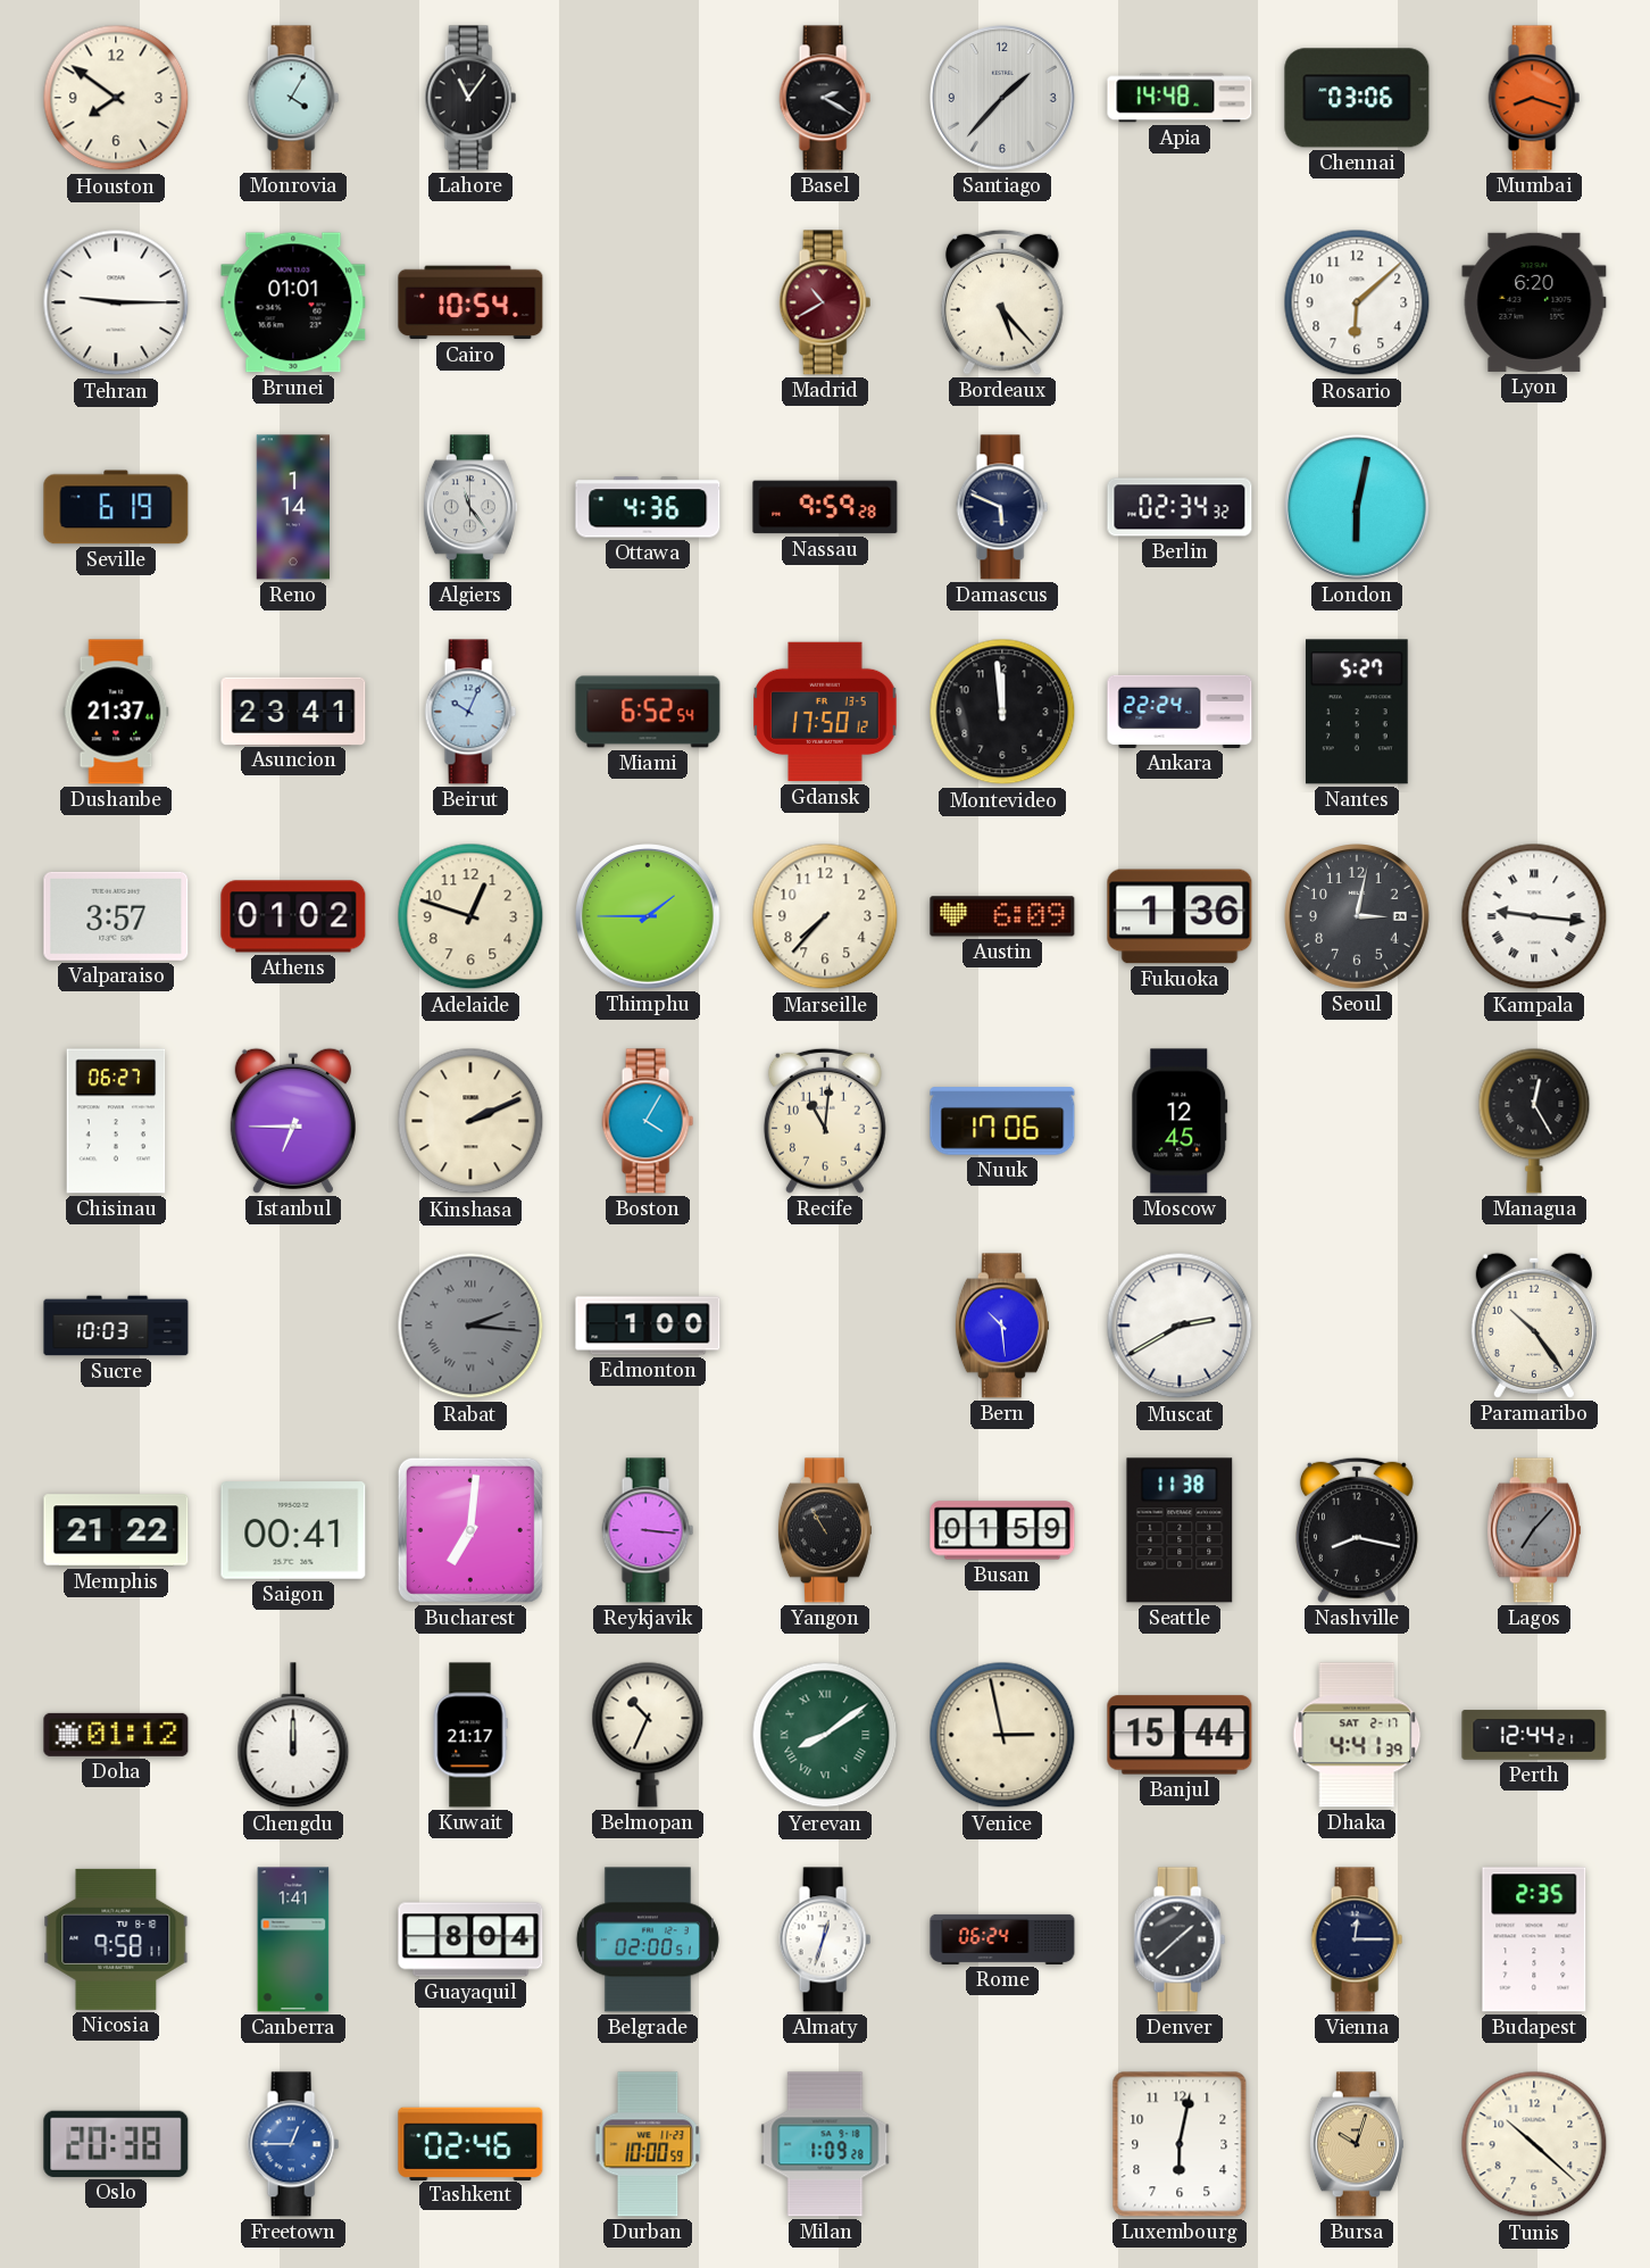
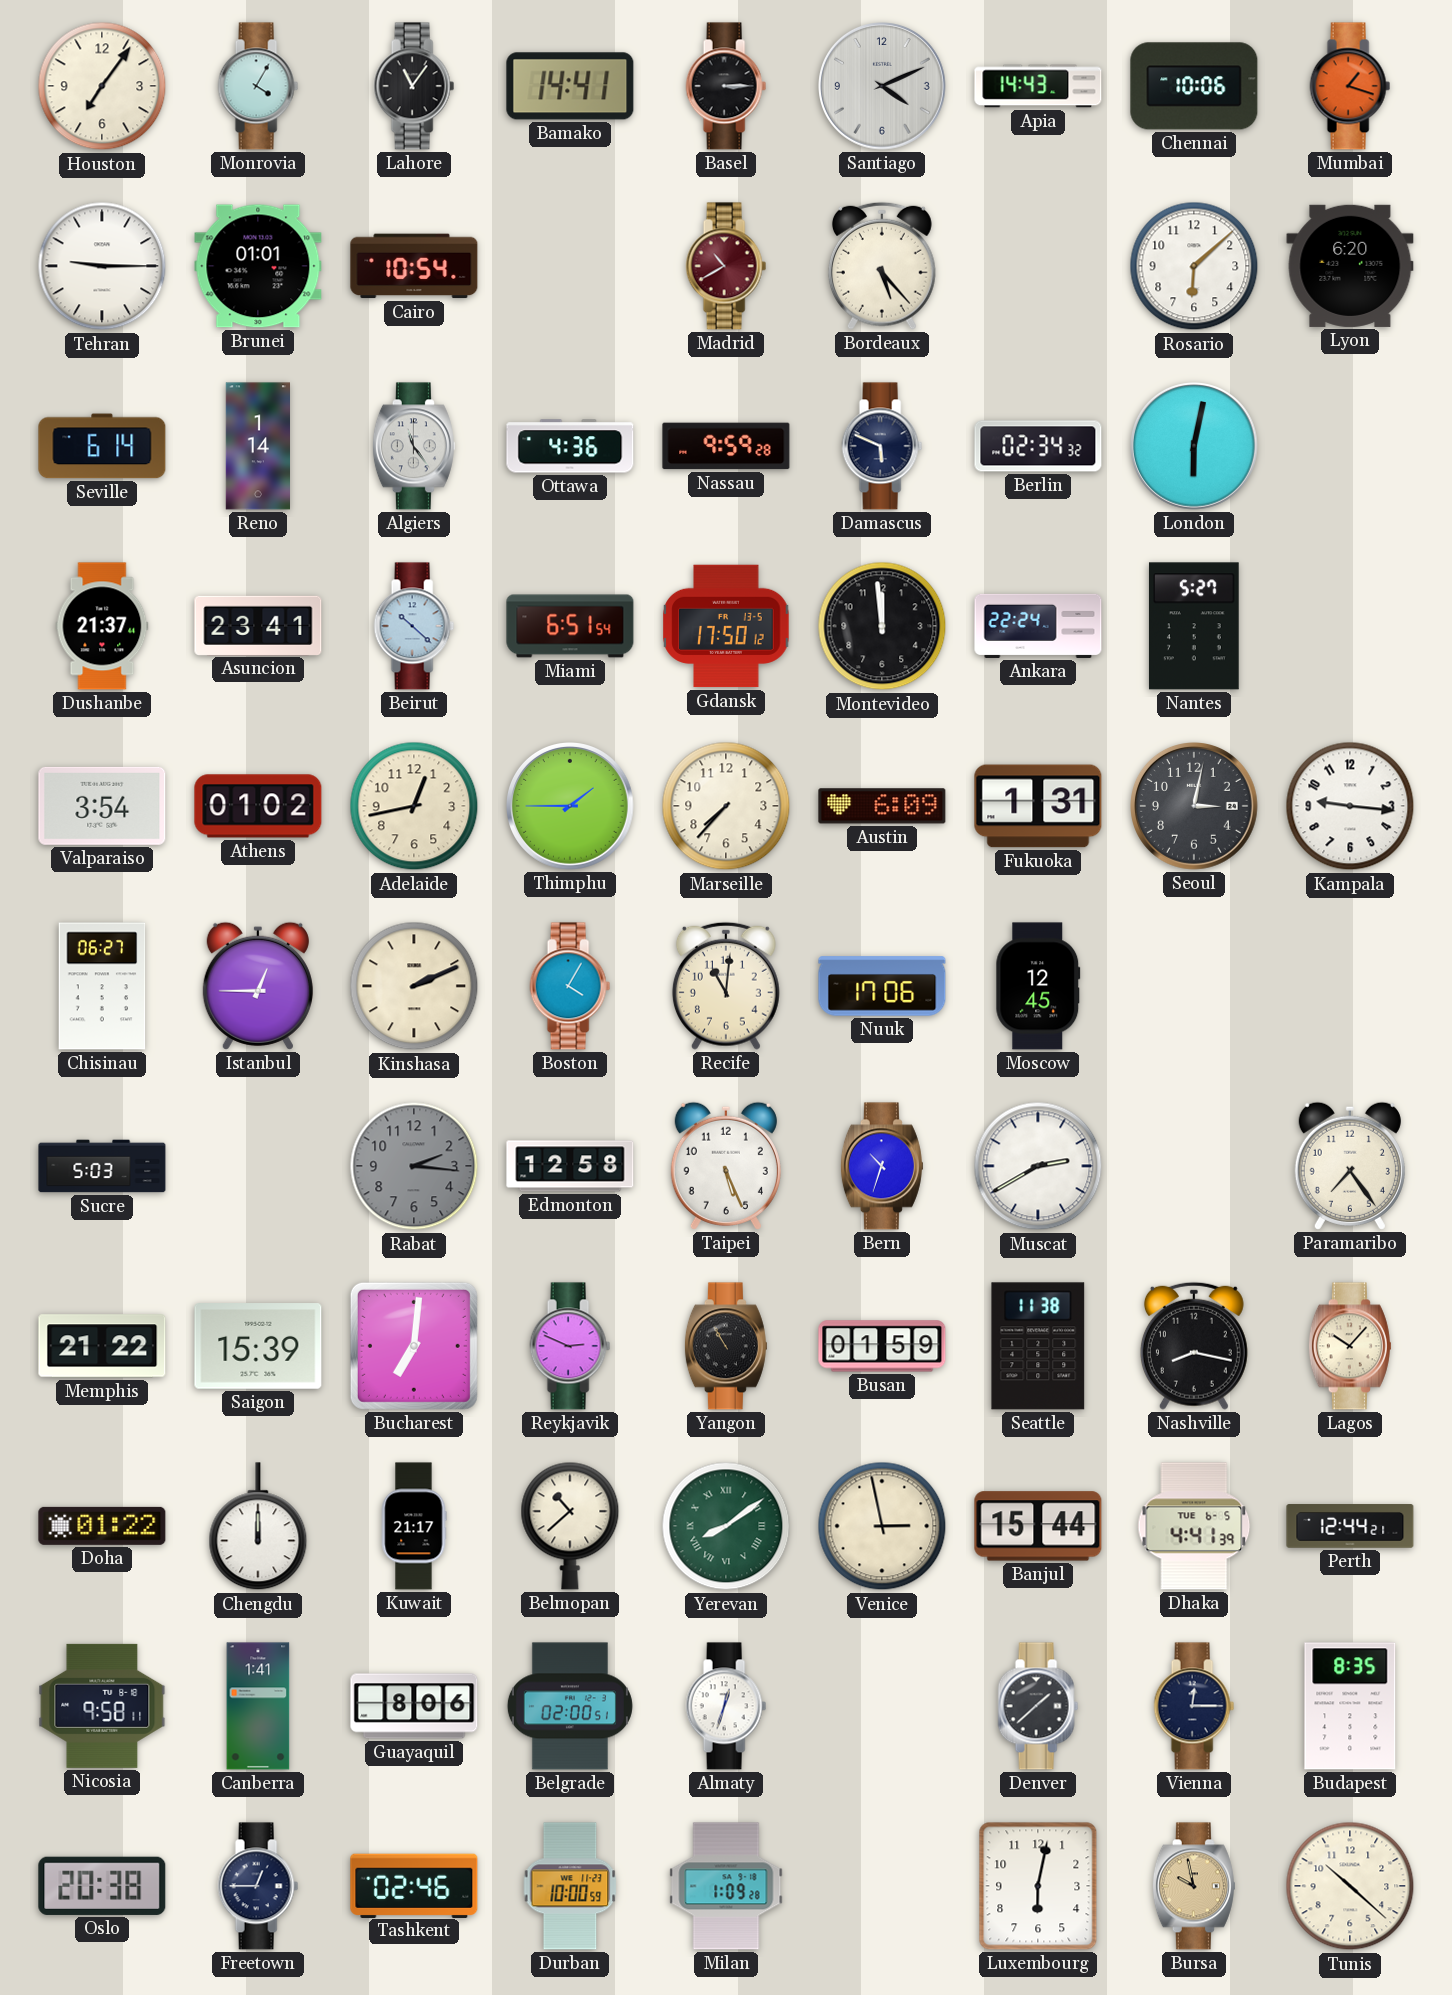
Houston: 7:51 -> 7:06 (102, 86)
Bamako: none -> 14:41 (570, 86)
Basel: 2:20 -> 3:15 (726, 86)
Santiago: 1:37 -> 4:11 (883, 87)
Apia: 14:48 -> 14:43 (1038, 86)
Chennai: 03:06 -> 10:06 (1194, 86)
Mumbai: 8:18 -> 1:18 (1350, 86)
Seville: 6:19 -> 6:14 (102, 446)
Beirut: 10:04 -> 10:22 (414, 626)
Miami: 6:52 -> 6:51 (570, 626)
Valparaiso: 3:57 -> 3:54 (102, 806)
Adelaide: 12:48 -> 12:43 (414, 806)
Fukuoka: 1:36 -> 1:31 (1038, 806)
Kampala numerals: Roman -> Arabic (1350, 806)
Istanbul: 6:45 -> 12:45 (258, 986)
Managua: 12:25 -> none (1534, 1121)
Sucre: 10:03 -> 5:03 (102, 1166)
Rabat numerals: Roman -> Arabic (414, 1166)
Edmonton: 1:00 -> 12:58 (570, 1166)
Taipei: none -> 5:26 (726, 1166)
Bern: 10:29 -> 10:33 (882, 1166)
Paramaribo: 10:24 -> 7:24 (1350, 1166)
Saigon: 00:41 -> 15:39 (258, 1346)
Reykjavik: 3:16 -> 2:49 (570, 1346)
Lagos: 7:07 -> 10:07 (1350, 1346)
Lagos dial: grey -> cream (1350, 1346)
Doha: 01:12 -> 01:22 (102, 1526)
Belmopan: 10:34 -> 10:38 (570, 1526)
Dhaka date: SAT 2-17 -> TUE 6-5 (1194, 1526)
Guayaquil: 8:04 -> 8:06 (414, 1706)
Rome: 06:24 -> none (1002, 1939)
Budapest: 2:35 -> 8:35 (1350, 1706)
Freetown dial: blue -> navy (258, 1886)
Bursa: 10:03 -> 9:58 (1194, 1886)
